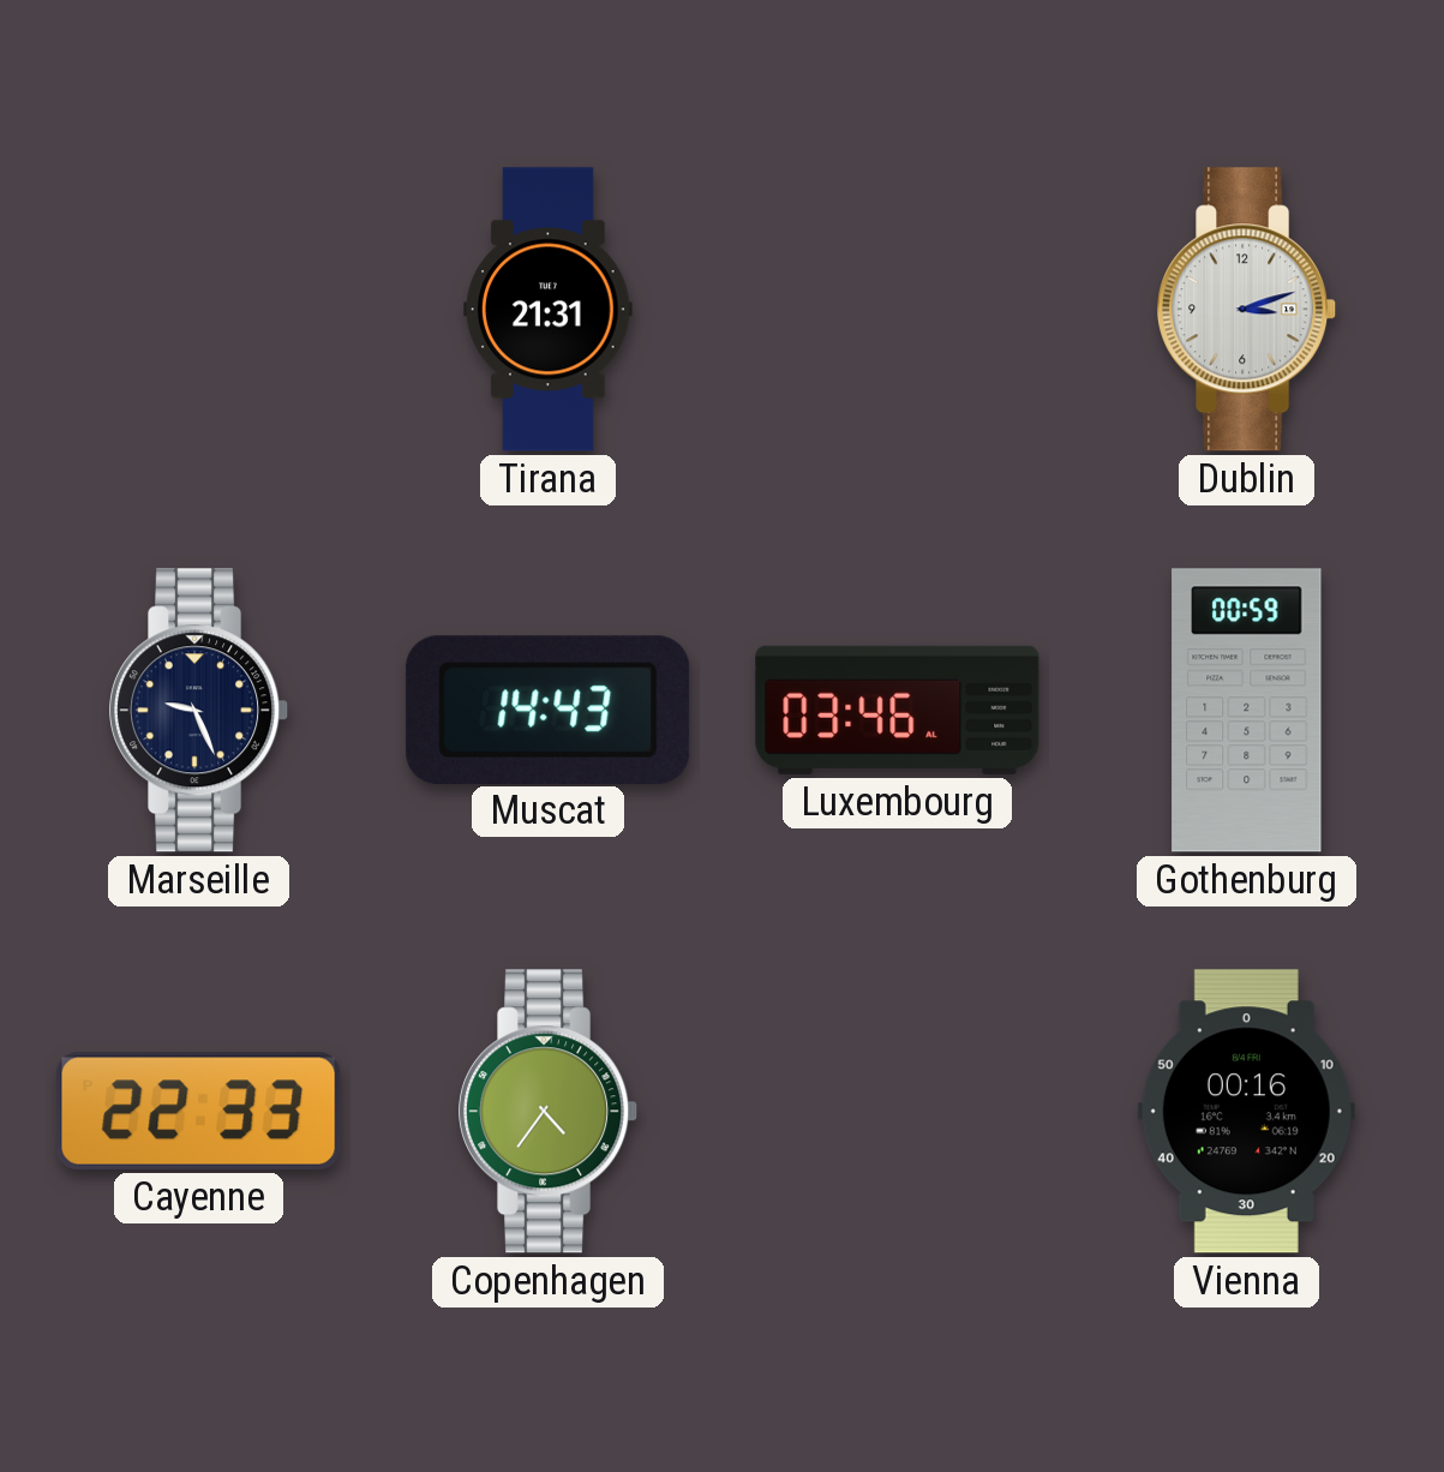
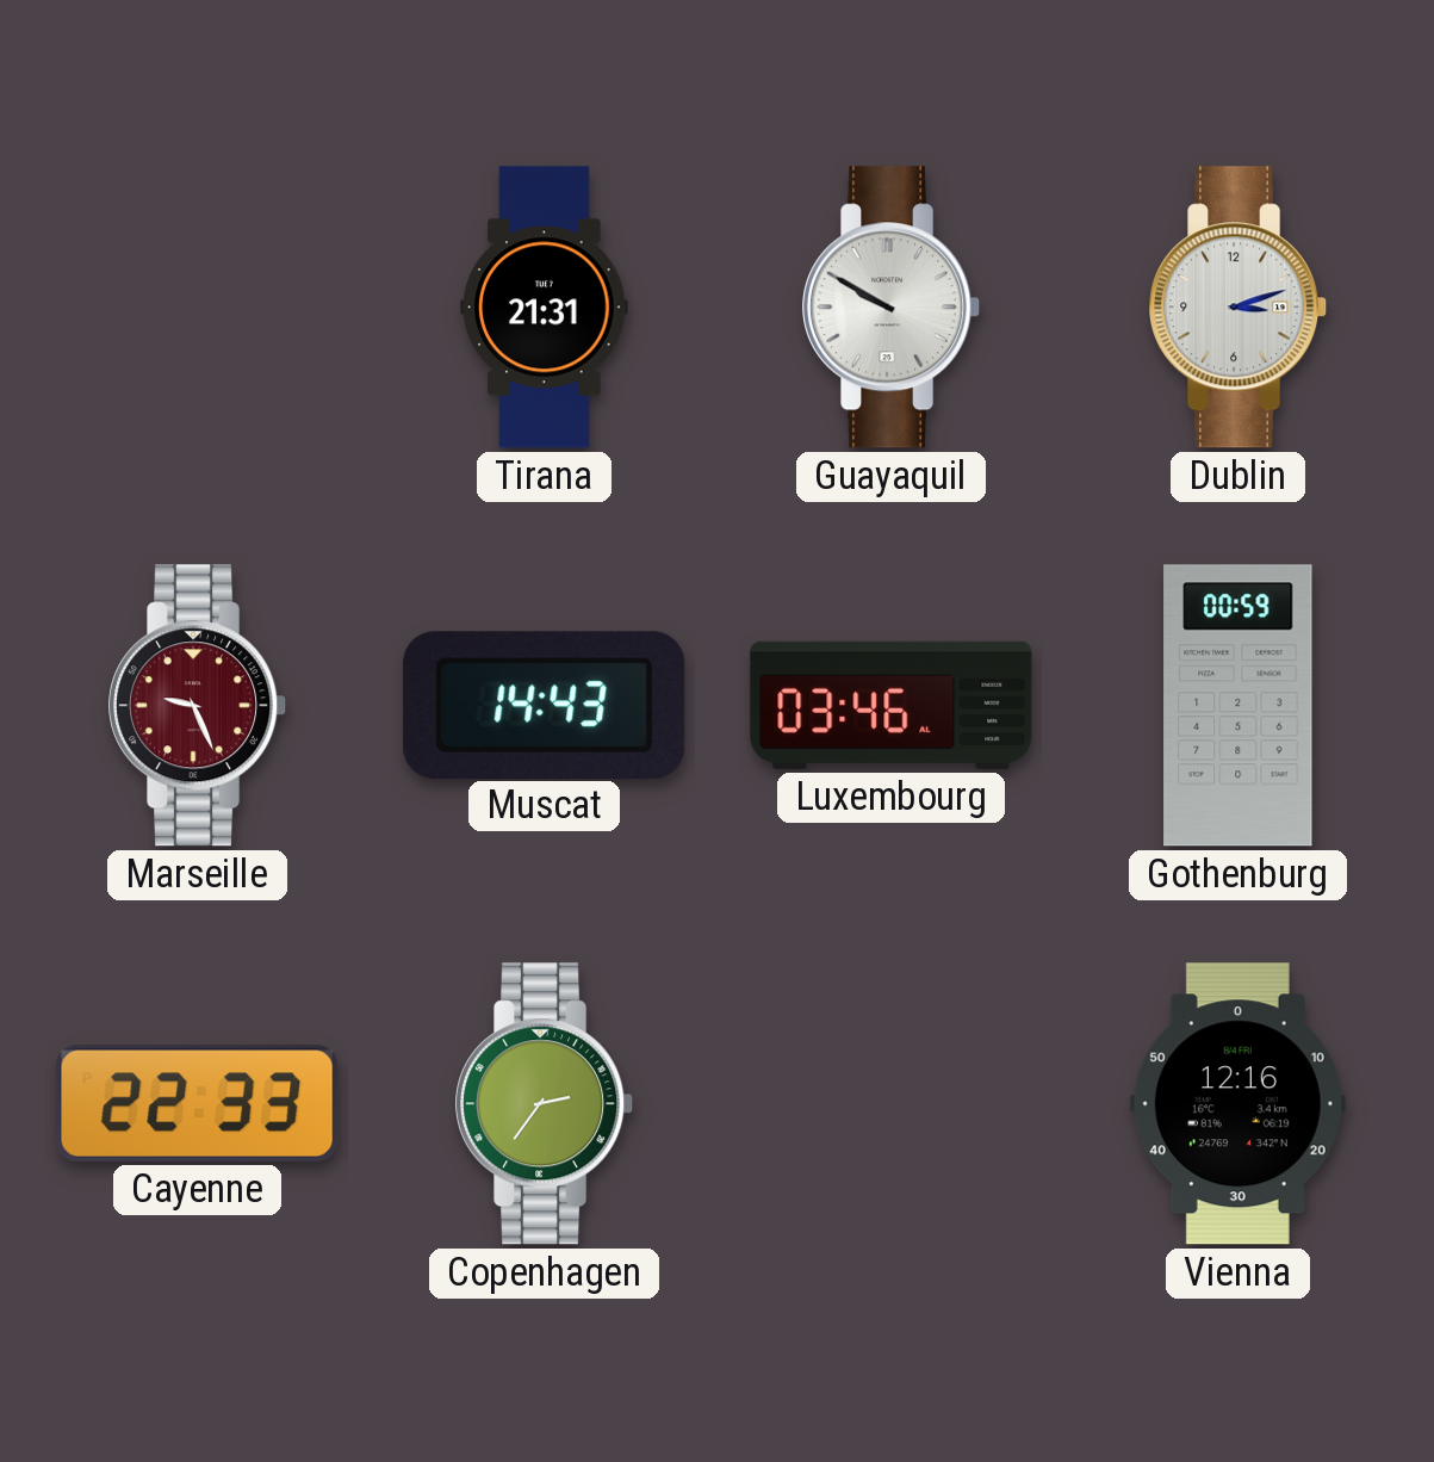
Guayaquil: none -> 9:50 (892, 308)
Marseille dial: navy -> burgundy (198, 706)
Copenhagen: 4:36 -> 2:36 (545, 1104)
Vienna: 00:16 -> 12:16 (1237, 1104)
